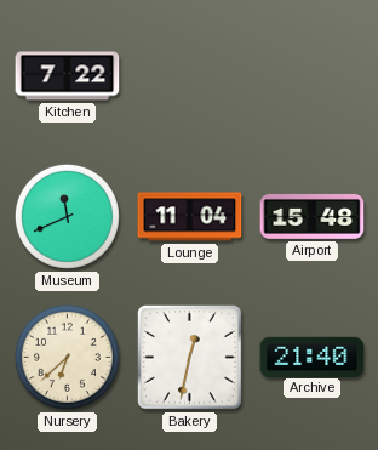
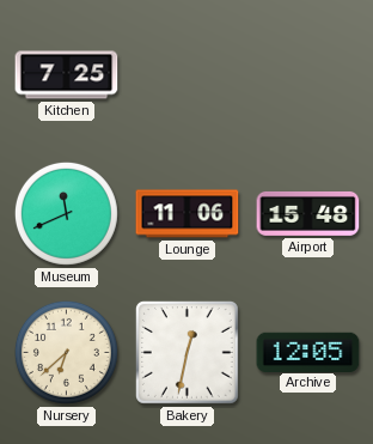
Kitchen: 7:22 -> 7:25 (67, 75)
Lounge: 11:04 -> 11:06 (188, 214)
Archive: 21:40 -> 12:05 (308, 352)
